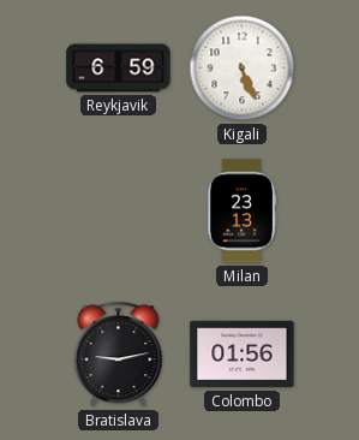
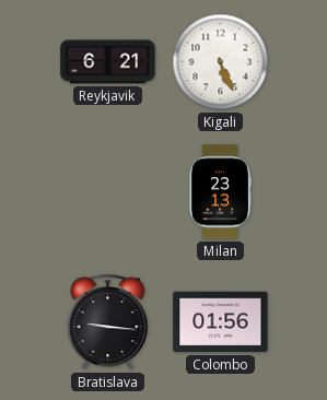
Reykjavik: 6:59 -> 6:21 (108, 62)
Bratislava: 9:13 -> 9:16 (108, 322)
